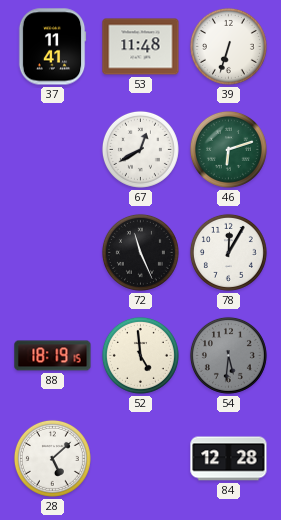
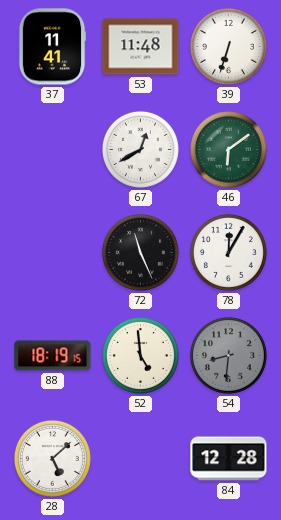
46: 6:12 -> 6:09 (228, 149)
54: 5:31 -> 8:31 (228, 355)
